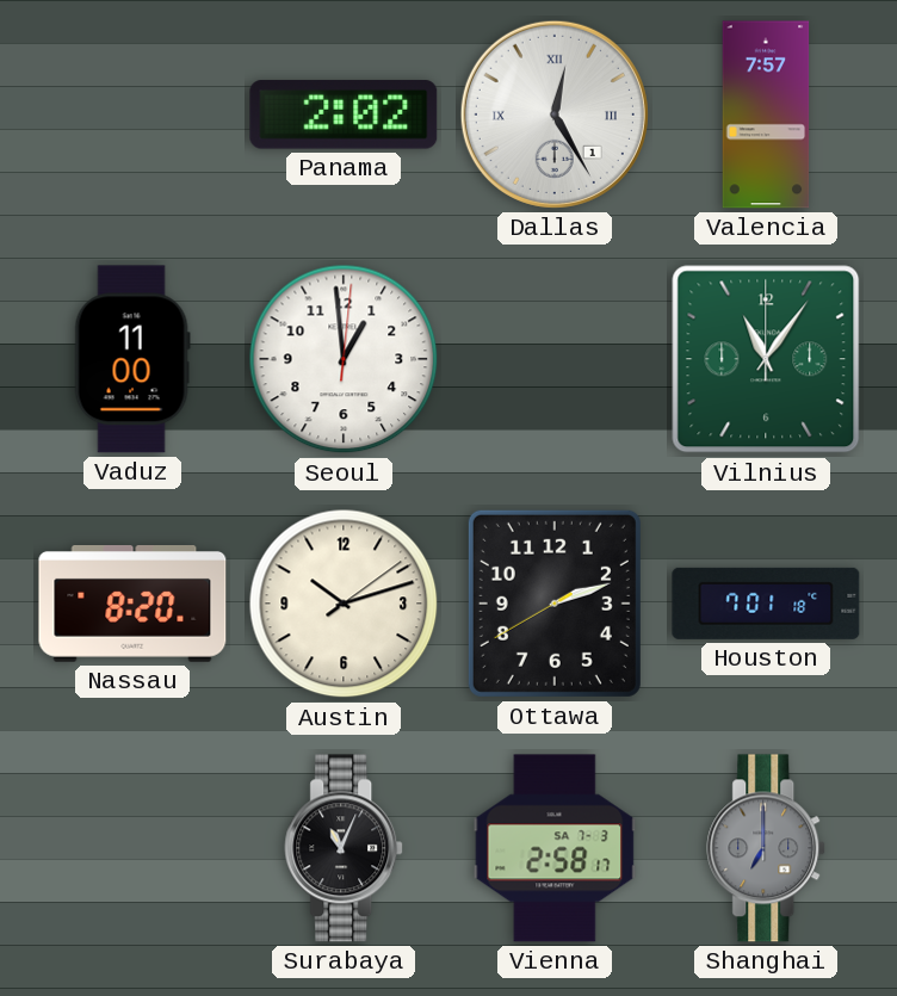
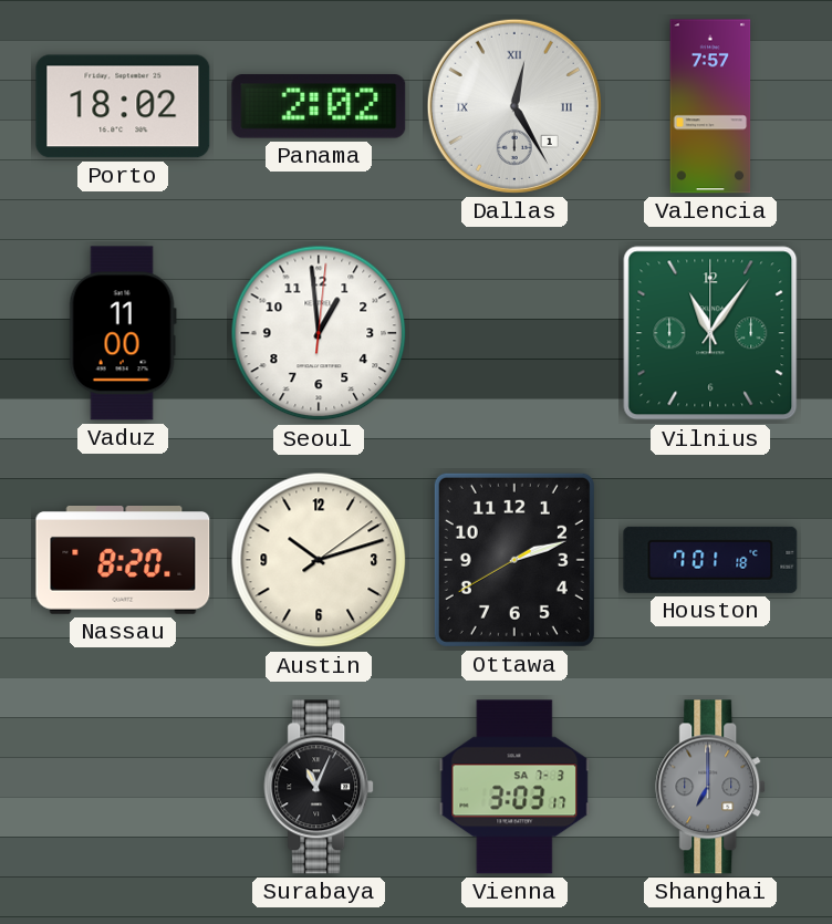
Porto: none -> 18:02 (123, 106)
Vienna: 2:58 -> 3:03 (514, 787)
